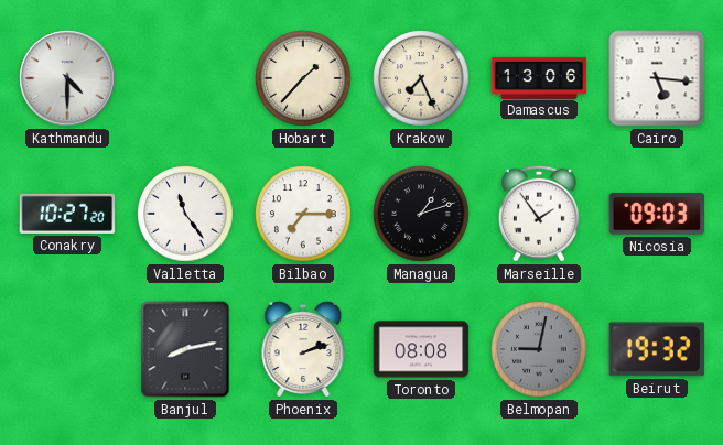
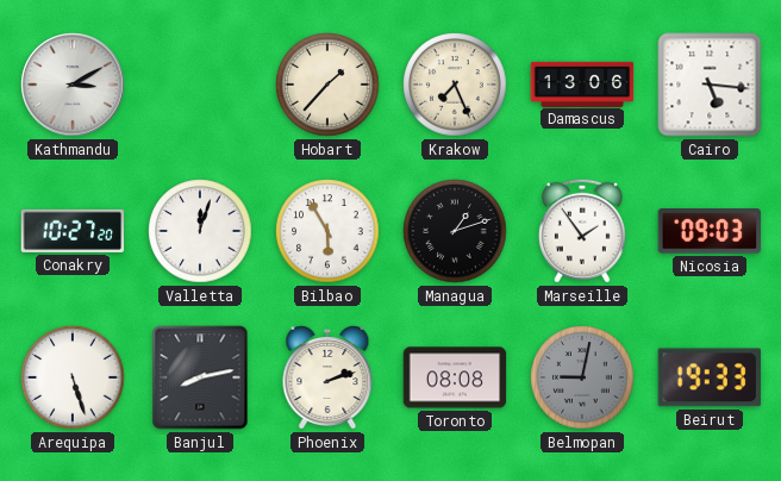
Kathmandu: 4:30 -> 3:10 (73, 85)
Valletta: 11:24 -> 12:03 (200, 231)
Bilbao: 7:15 -> 5:55 (327, 231)
Arequipa: none -> 5:27 (73, 377)
Beirut: 19:32 -> 19:33 (710, 377)
